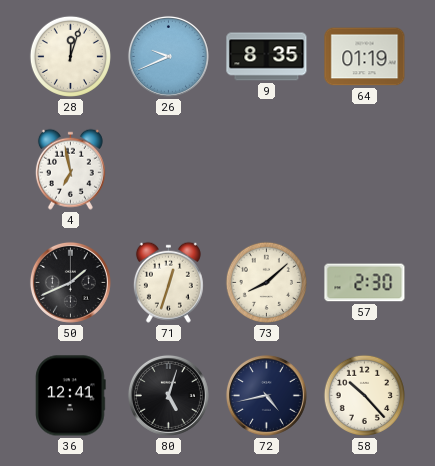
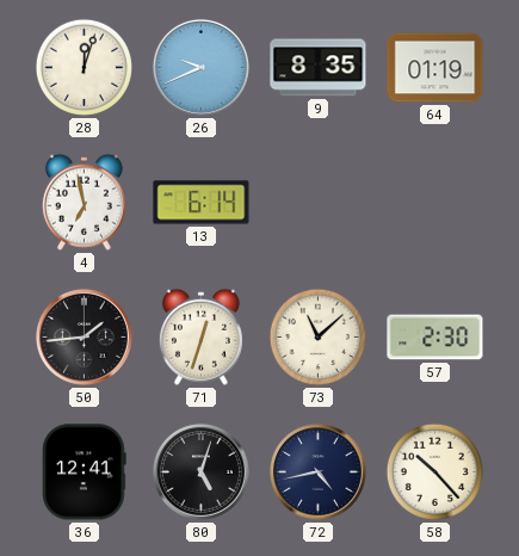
13: none -> 6:14 (202, 203)
50: 1:41 -> 1:44 (84, 336)
73: 8:08 -> 11:08 (317, 336)
